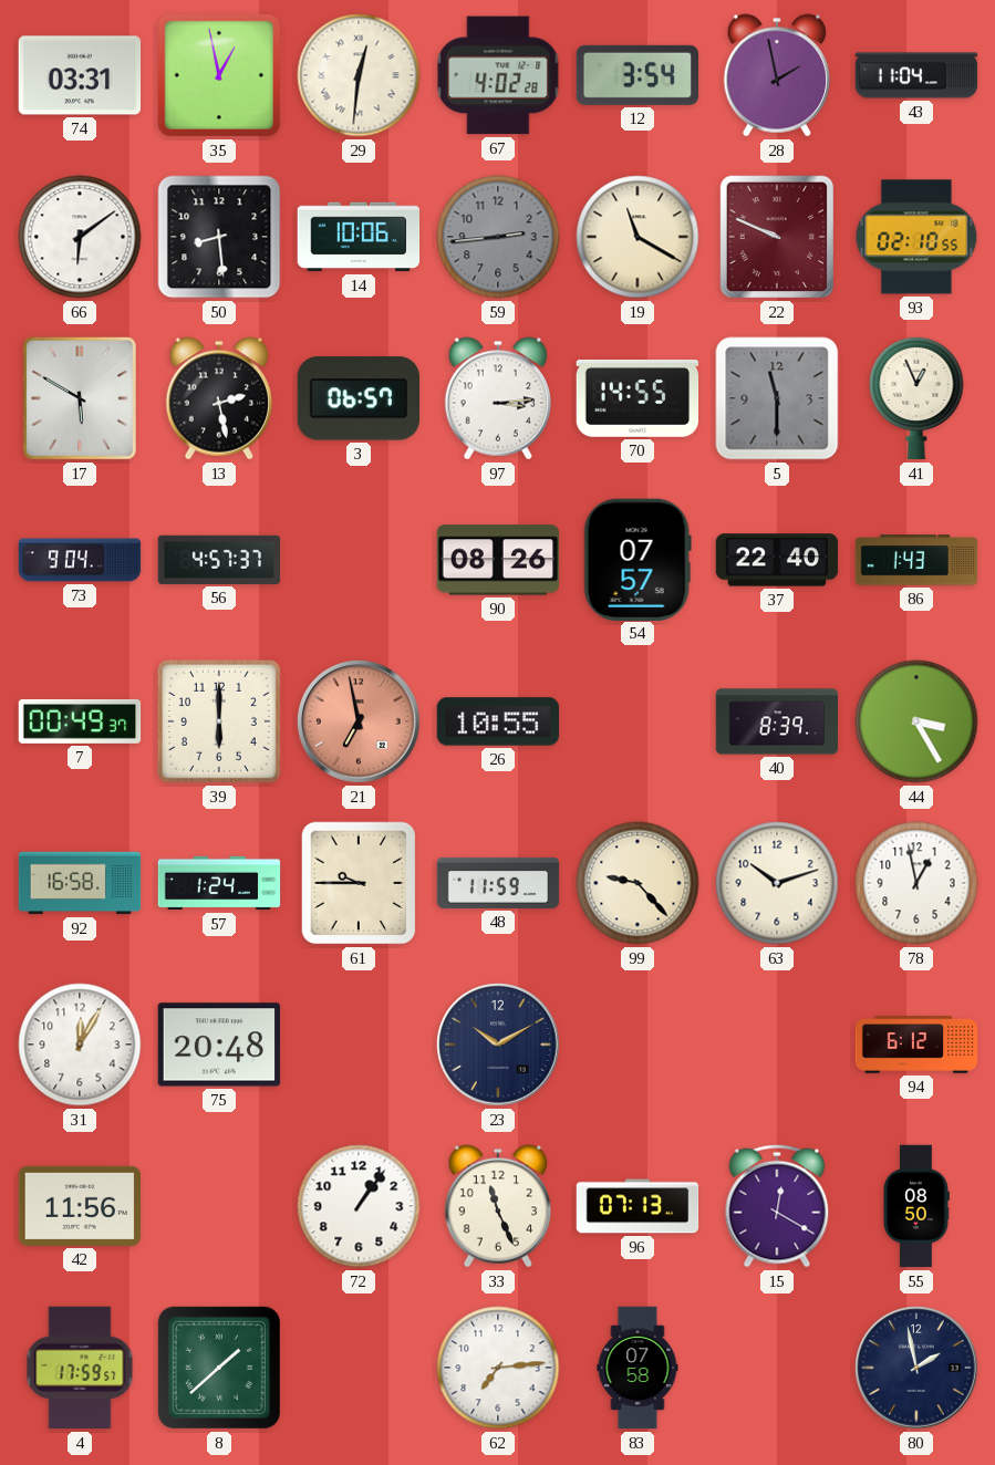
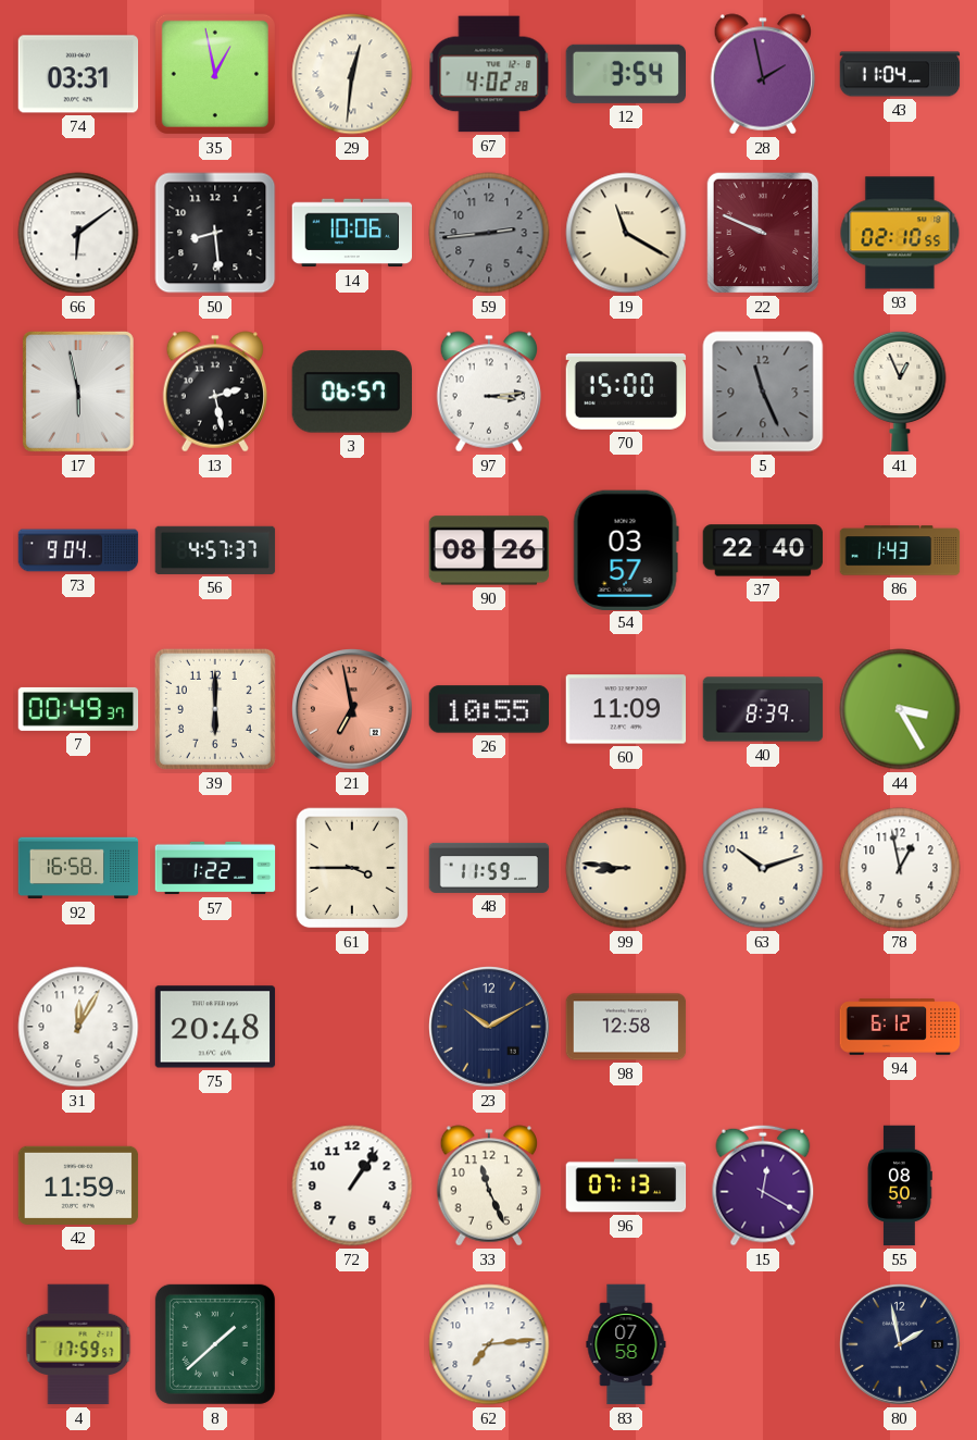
17: 5:50 -> 5:58 (78, 392)
70: 14:55 -> 15:00 (626, 392)
5: 11:30 -> 11:26 (763, 392)
54: 07:57 -> 03:57 (626, 549)
60: none -> 11:09 (626, 709)
57: 1:24 -> 1:22 (215, 868)
61: 9:45 -> 3:45 (352, 868)
99: 9:23 -> 8:46 (626, 868)
98: none -> 12:58 (626, 1027)
42: 11:56 -> 11:59 (78, 1185)
